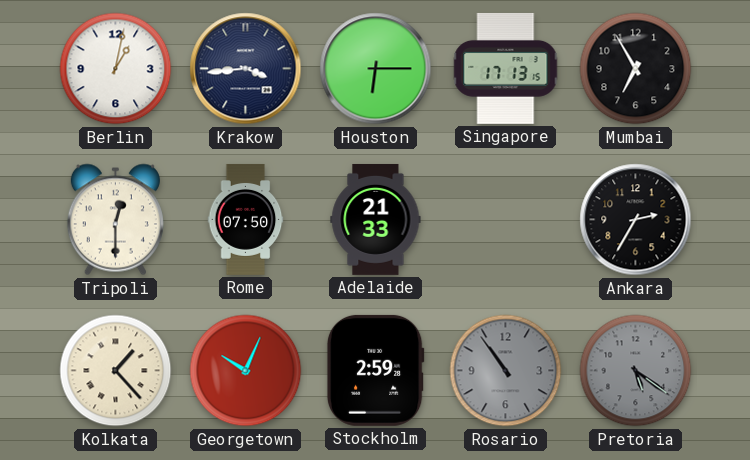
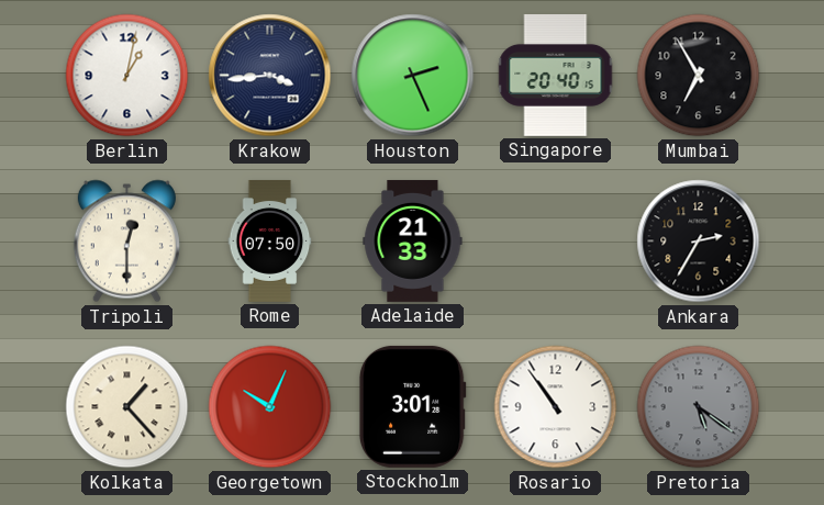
Houston: 6:15 -> 2:26 (413, 76)
Singapore: 17:13 -> 20:40 (556, 75)
Stockholm: 2:59 -> 3:01 (412, 406)
Rosario dial: grey -> white (556, 407)
